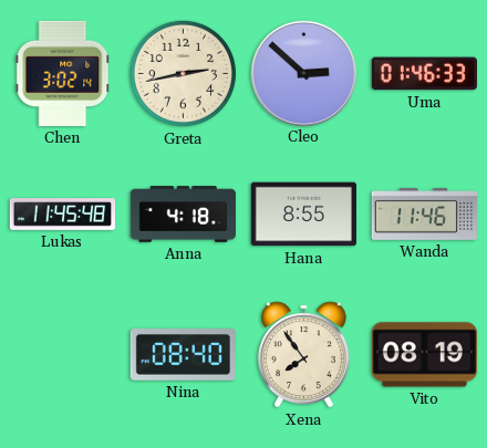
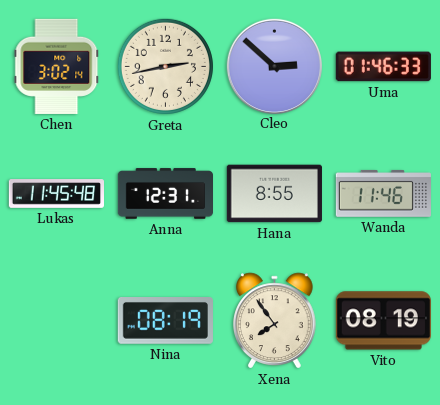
Anna: 4:18 -> 12:31 (165, 194)
Nina: 08:40 -> 08:19 (165, 321)
